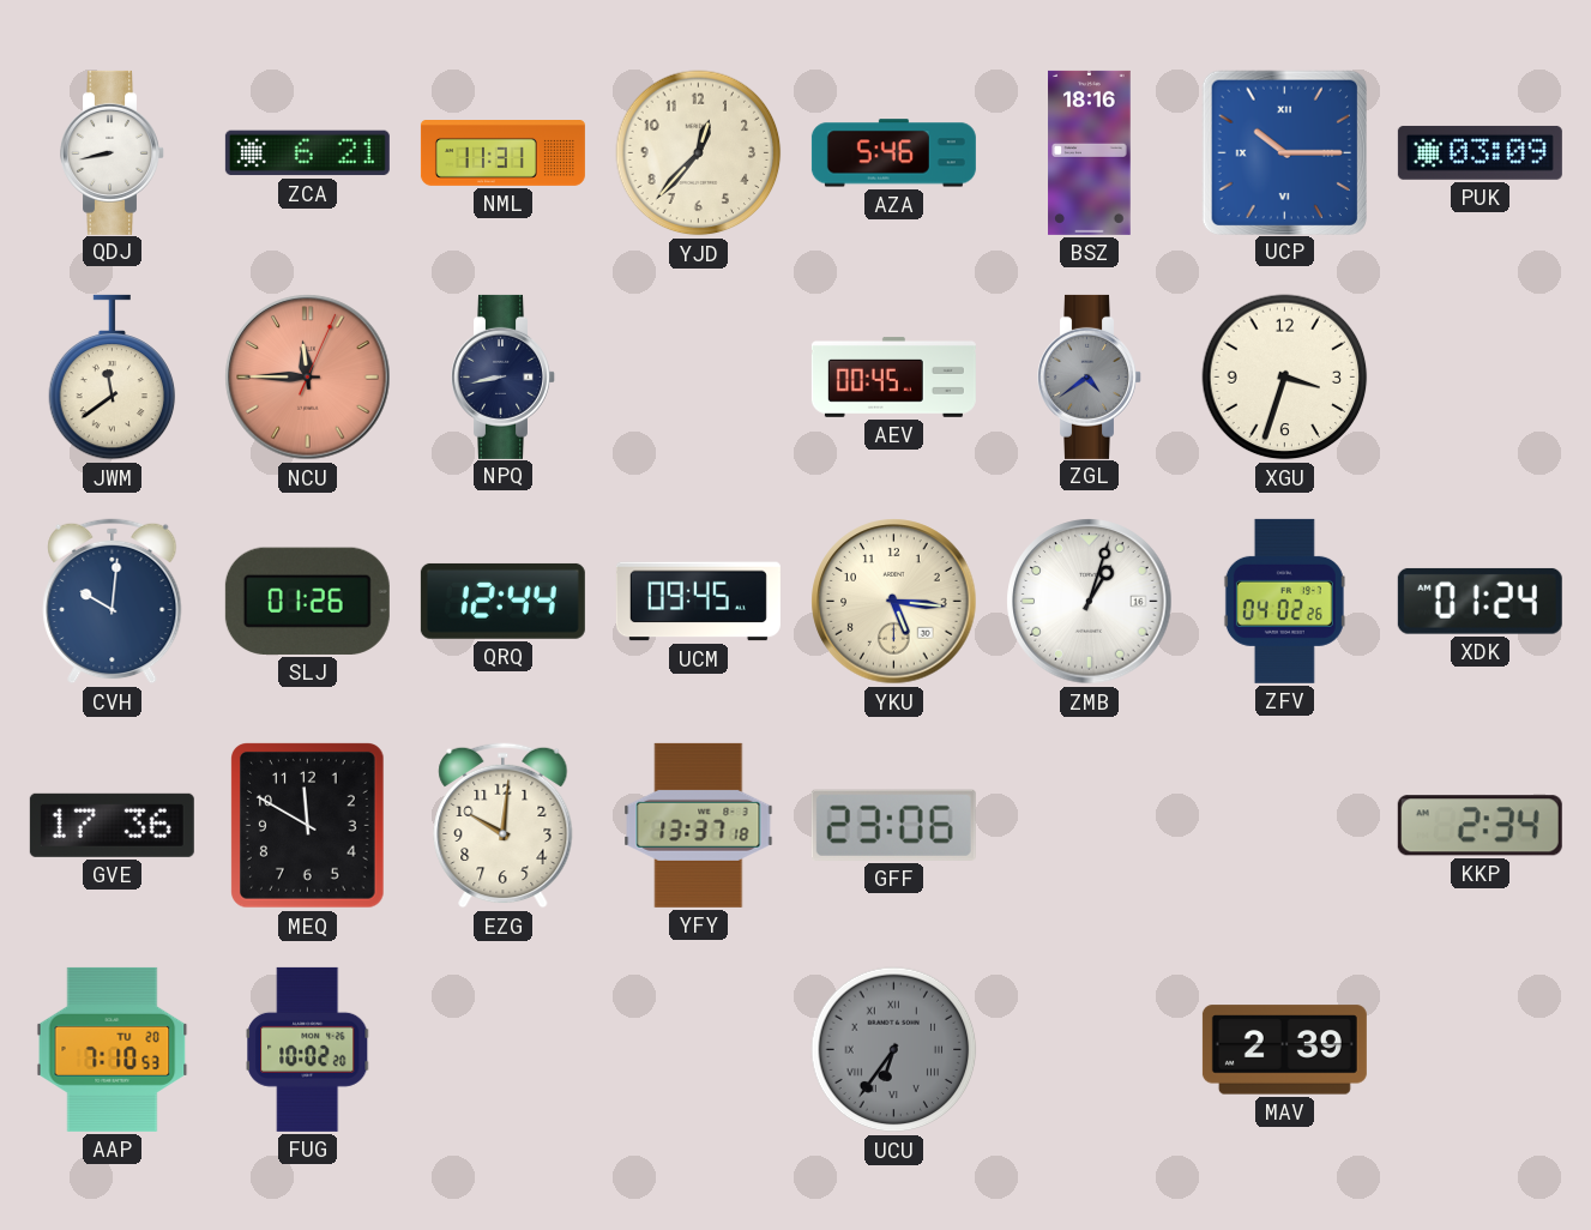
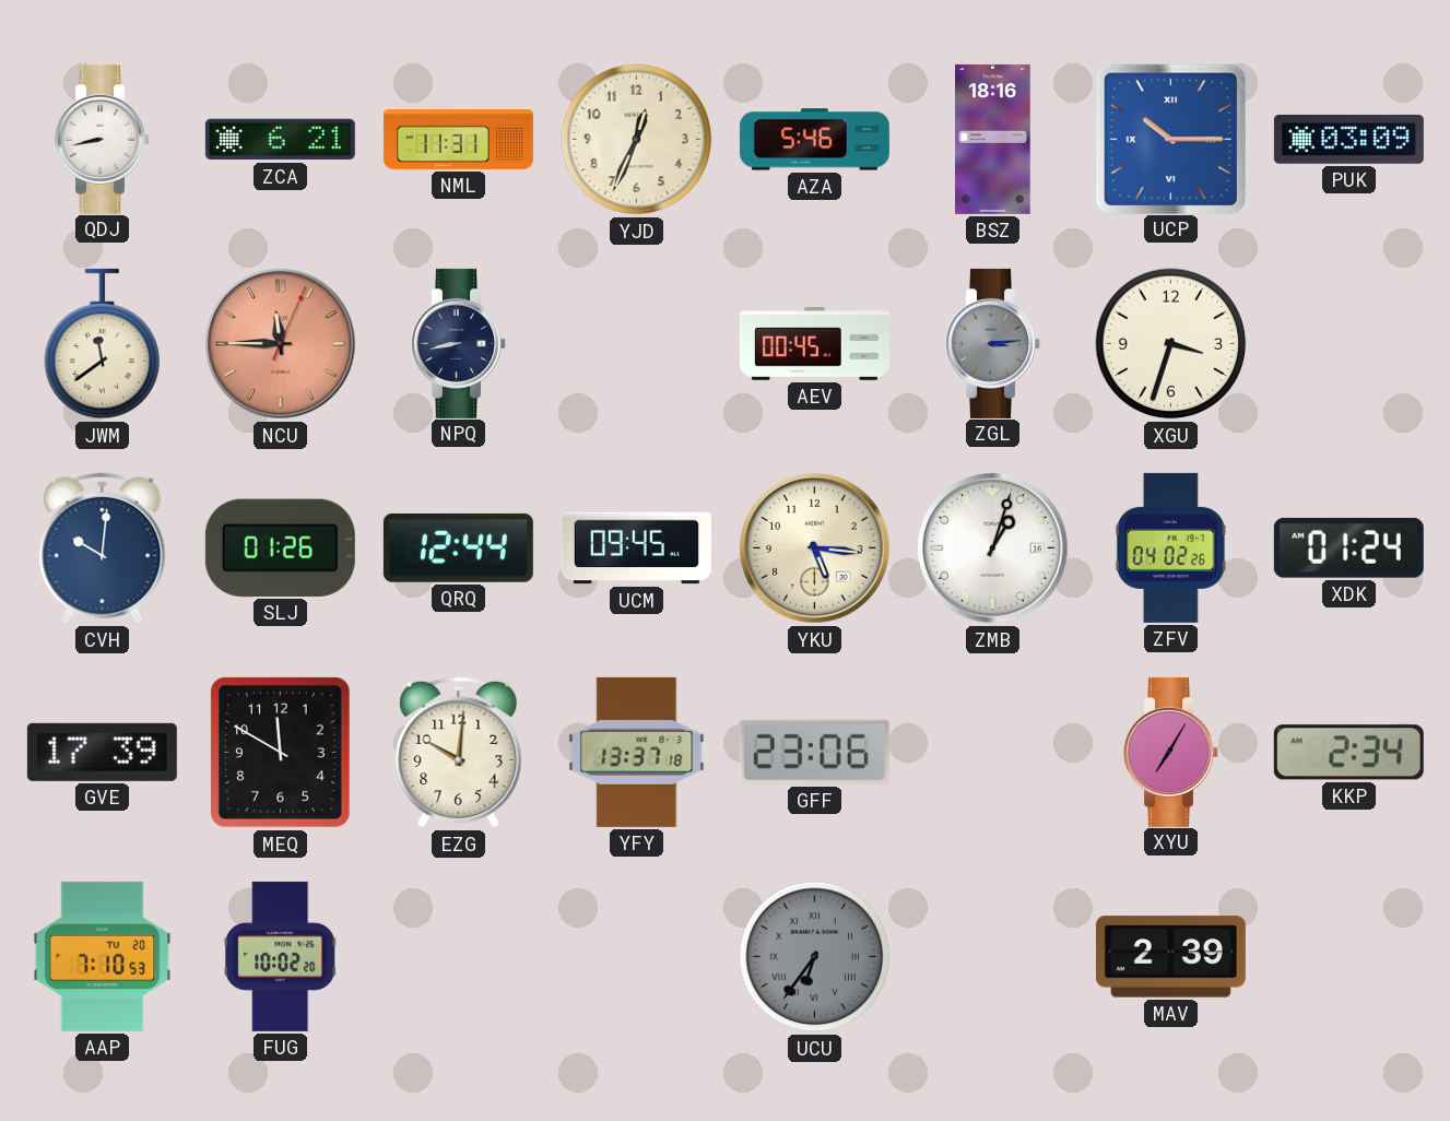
YJD: 12:37 -> 12:34 (637, 140)
ZGL: 4:39 -> 3:14 (993, 343)
GVE: 17:36 -> 17:39 (102, 752)
XYU: none -> 7:05 (1171, 752)
